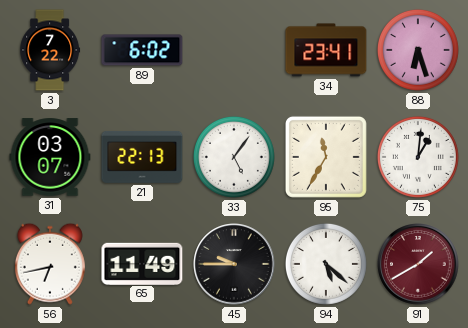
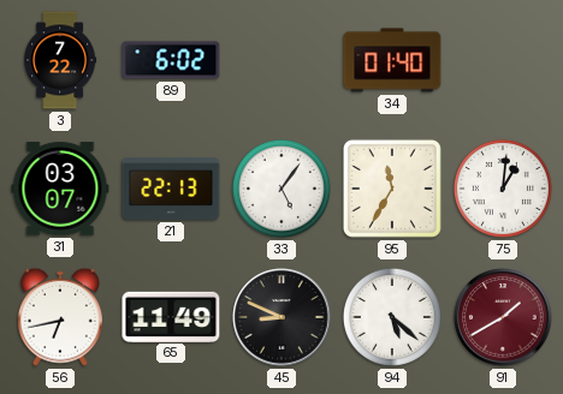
34: 23:41 -> 01:40 (392, 60)
88: 6:27 -> none (418, 50)
45: 9:45 -> 8:49 (281, 317)
